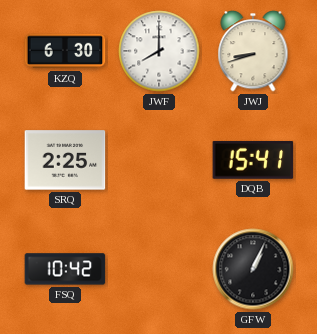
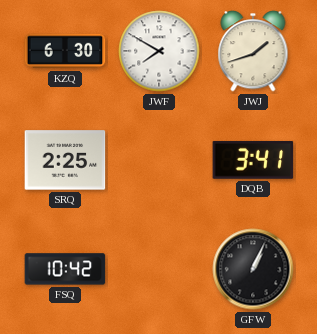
JWF: 8:00 -> 7:50 (159, 51)
JWJ: 8:42 -> 1:42 (253, 51)
DQB: 15:41 -> 3:41 (253, 160)
